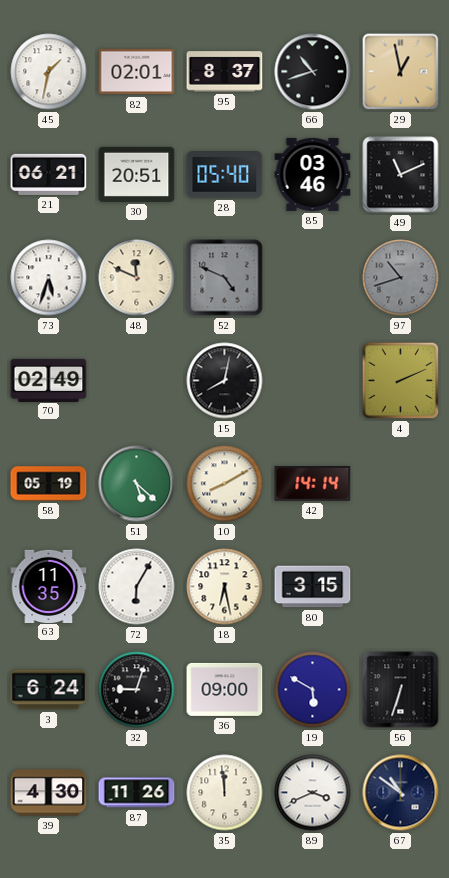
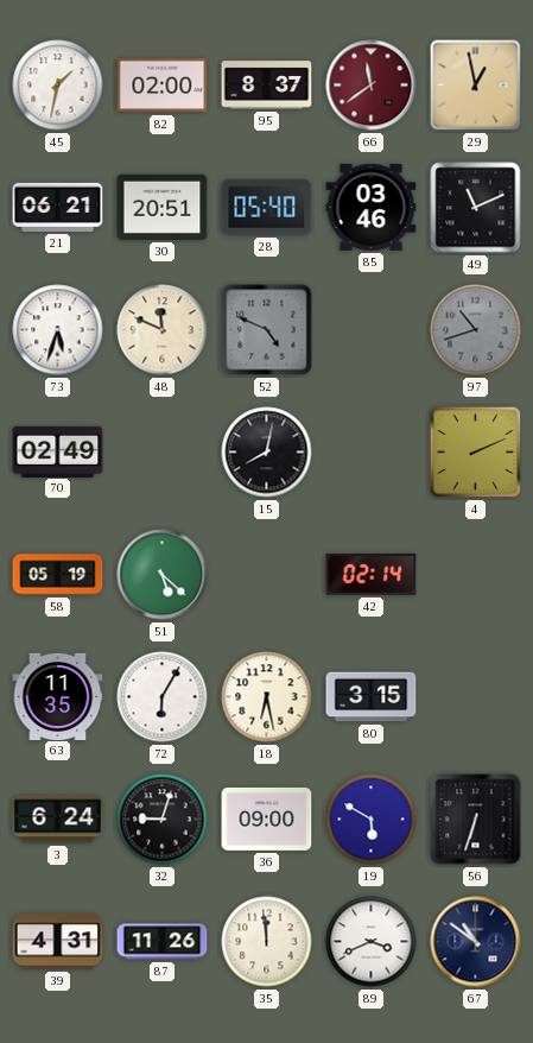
82: 02:01 -> 02:00 (163, 86)
66: 10:42 -> 11:39 (372, 86)
66 dial: black -> burgundy (372, 86)
10: 8:10 -> none (225, 484)
42: 14:14 -> 02:14 (372, 575)
39: 4:30 -> 4:31 (58, 942)
